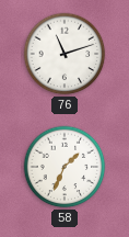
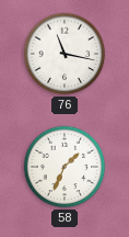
76: 11:12 -> 11:17 (64, 54)
